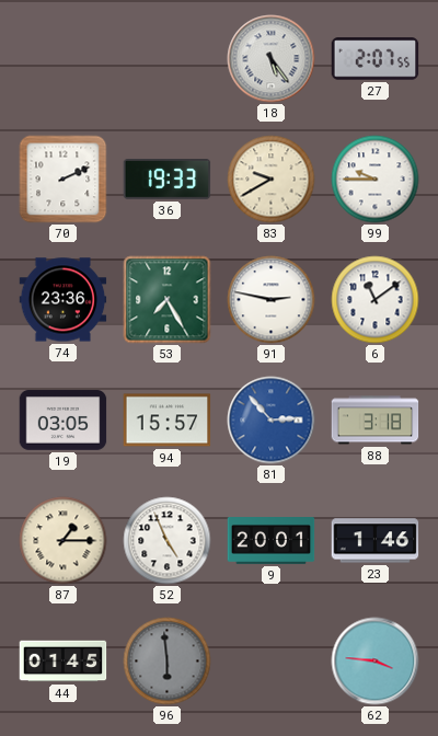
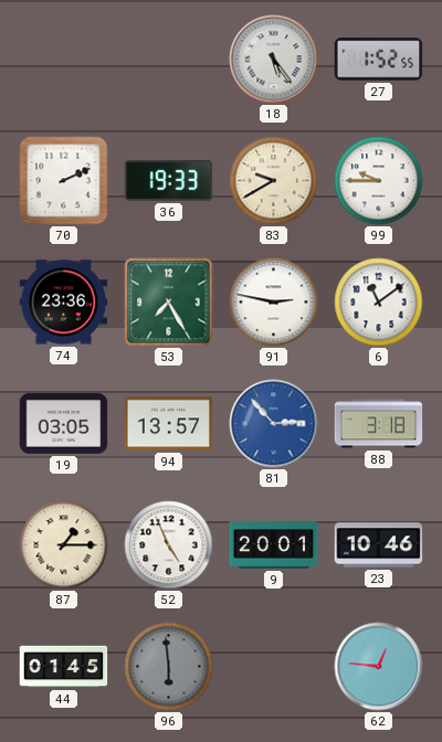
27: 2:07 -> 1:52 (379, 60)
94: 15:57 -> 13:57 (169, 424)
23: 1:46 -> 10:46 (379, 545)
62: 3:46 -> 12:46 (379, 667)
